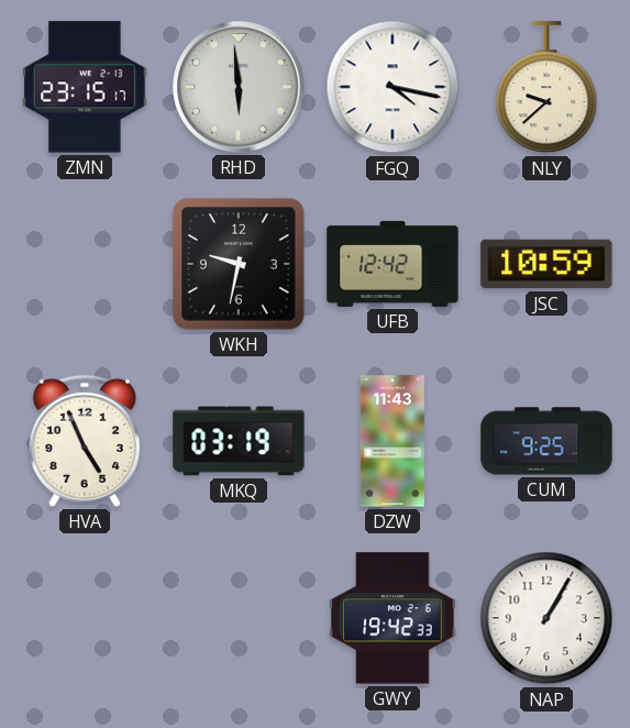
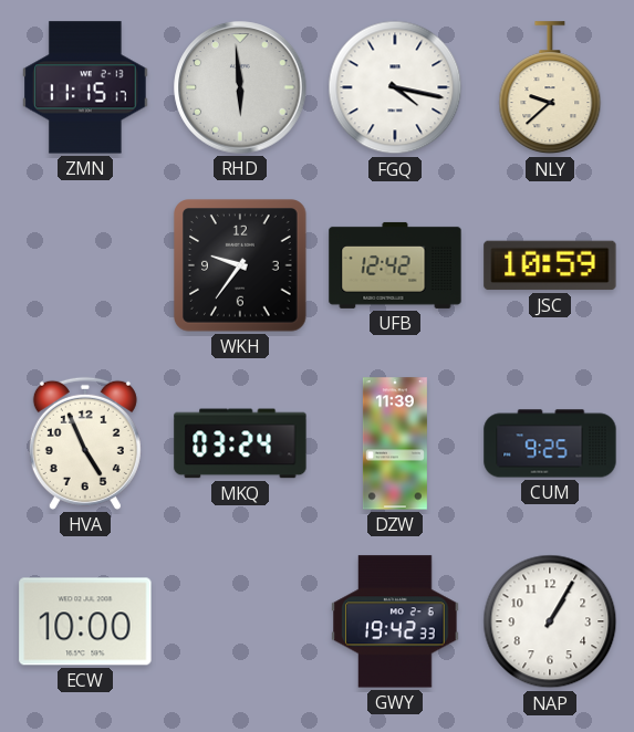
ZMN: 23:15 -> 11:15 (85, 87)
WKH: 9:32 -> 9:36 (241, 266)
MKQ: 03:19 -> 03:24 (240, 443)
DZW: 11:43 -> 11:39 (395, 443)
ECW: none -> 10:00 (85, 621)
